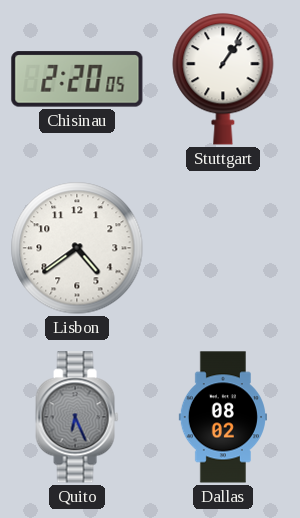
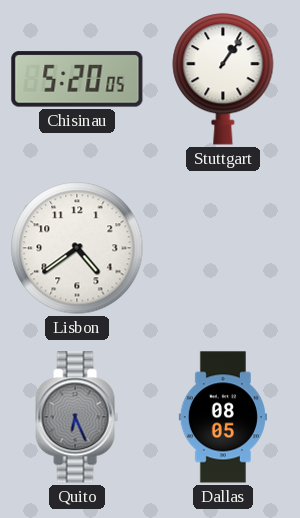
Chisinau: 2:20 -> 5:20 (77, 79)
Dallas: 08:02 -> 08:05 (223, 417)
